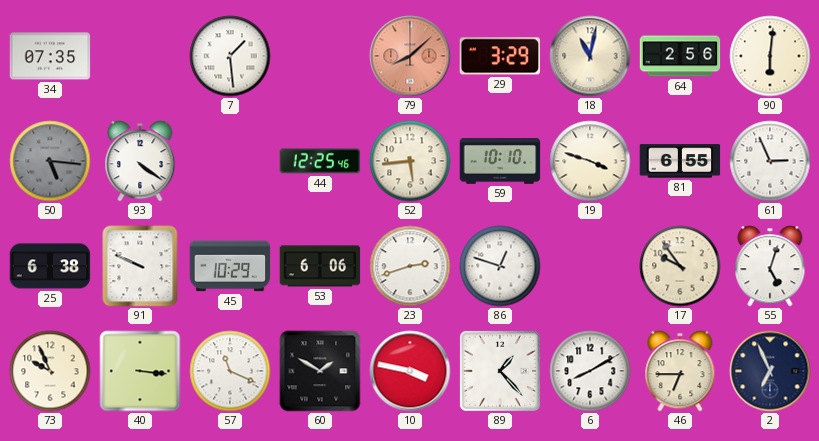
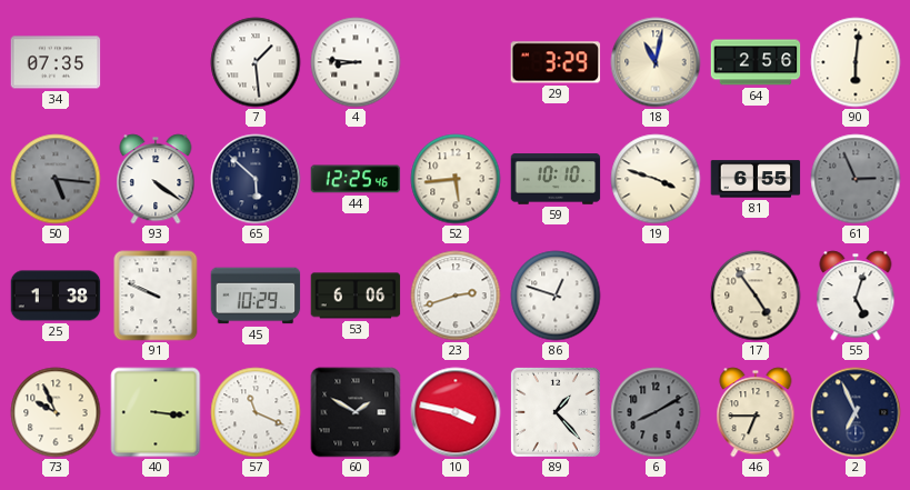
4: none -> 8:46 (356, 62)
79: 8:08 -> none (410, 56)
65: none -> 5:52 (256, 179)
61 dial: white -> grey (856, 179)
25: 6:38 -> 1:38 (56, 296)
17: 9:54 -> 4:54 (756, 296)
6 dial: white -> grey (656, 412)
